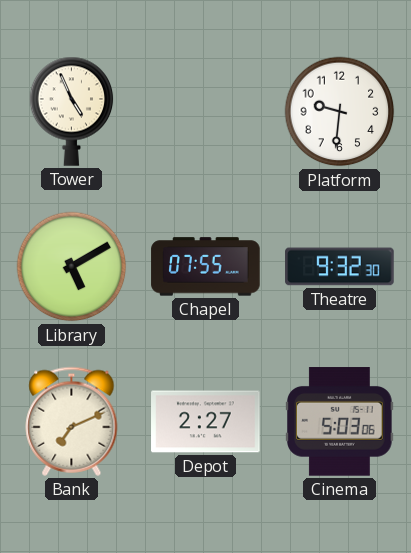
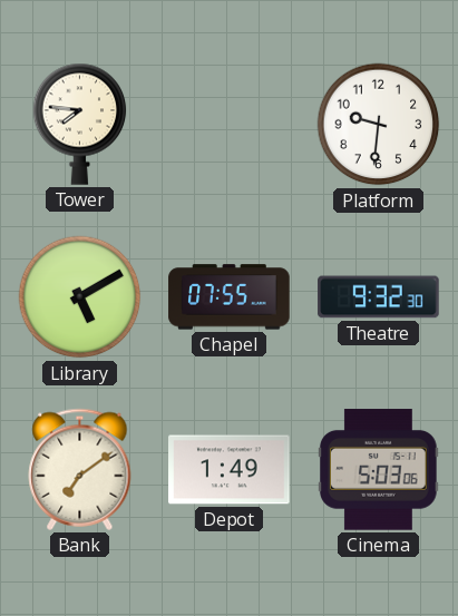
Tower: 4:56 -> 7:46 (80, 124)
Bank: 7:11 -> 7:09 (80, 469)
Depot: 2:27 -> 1:49 (230, 470)
